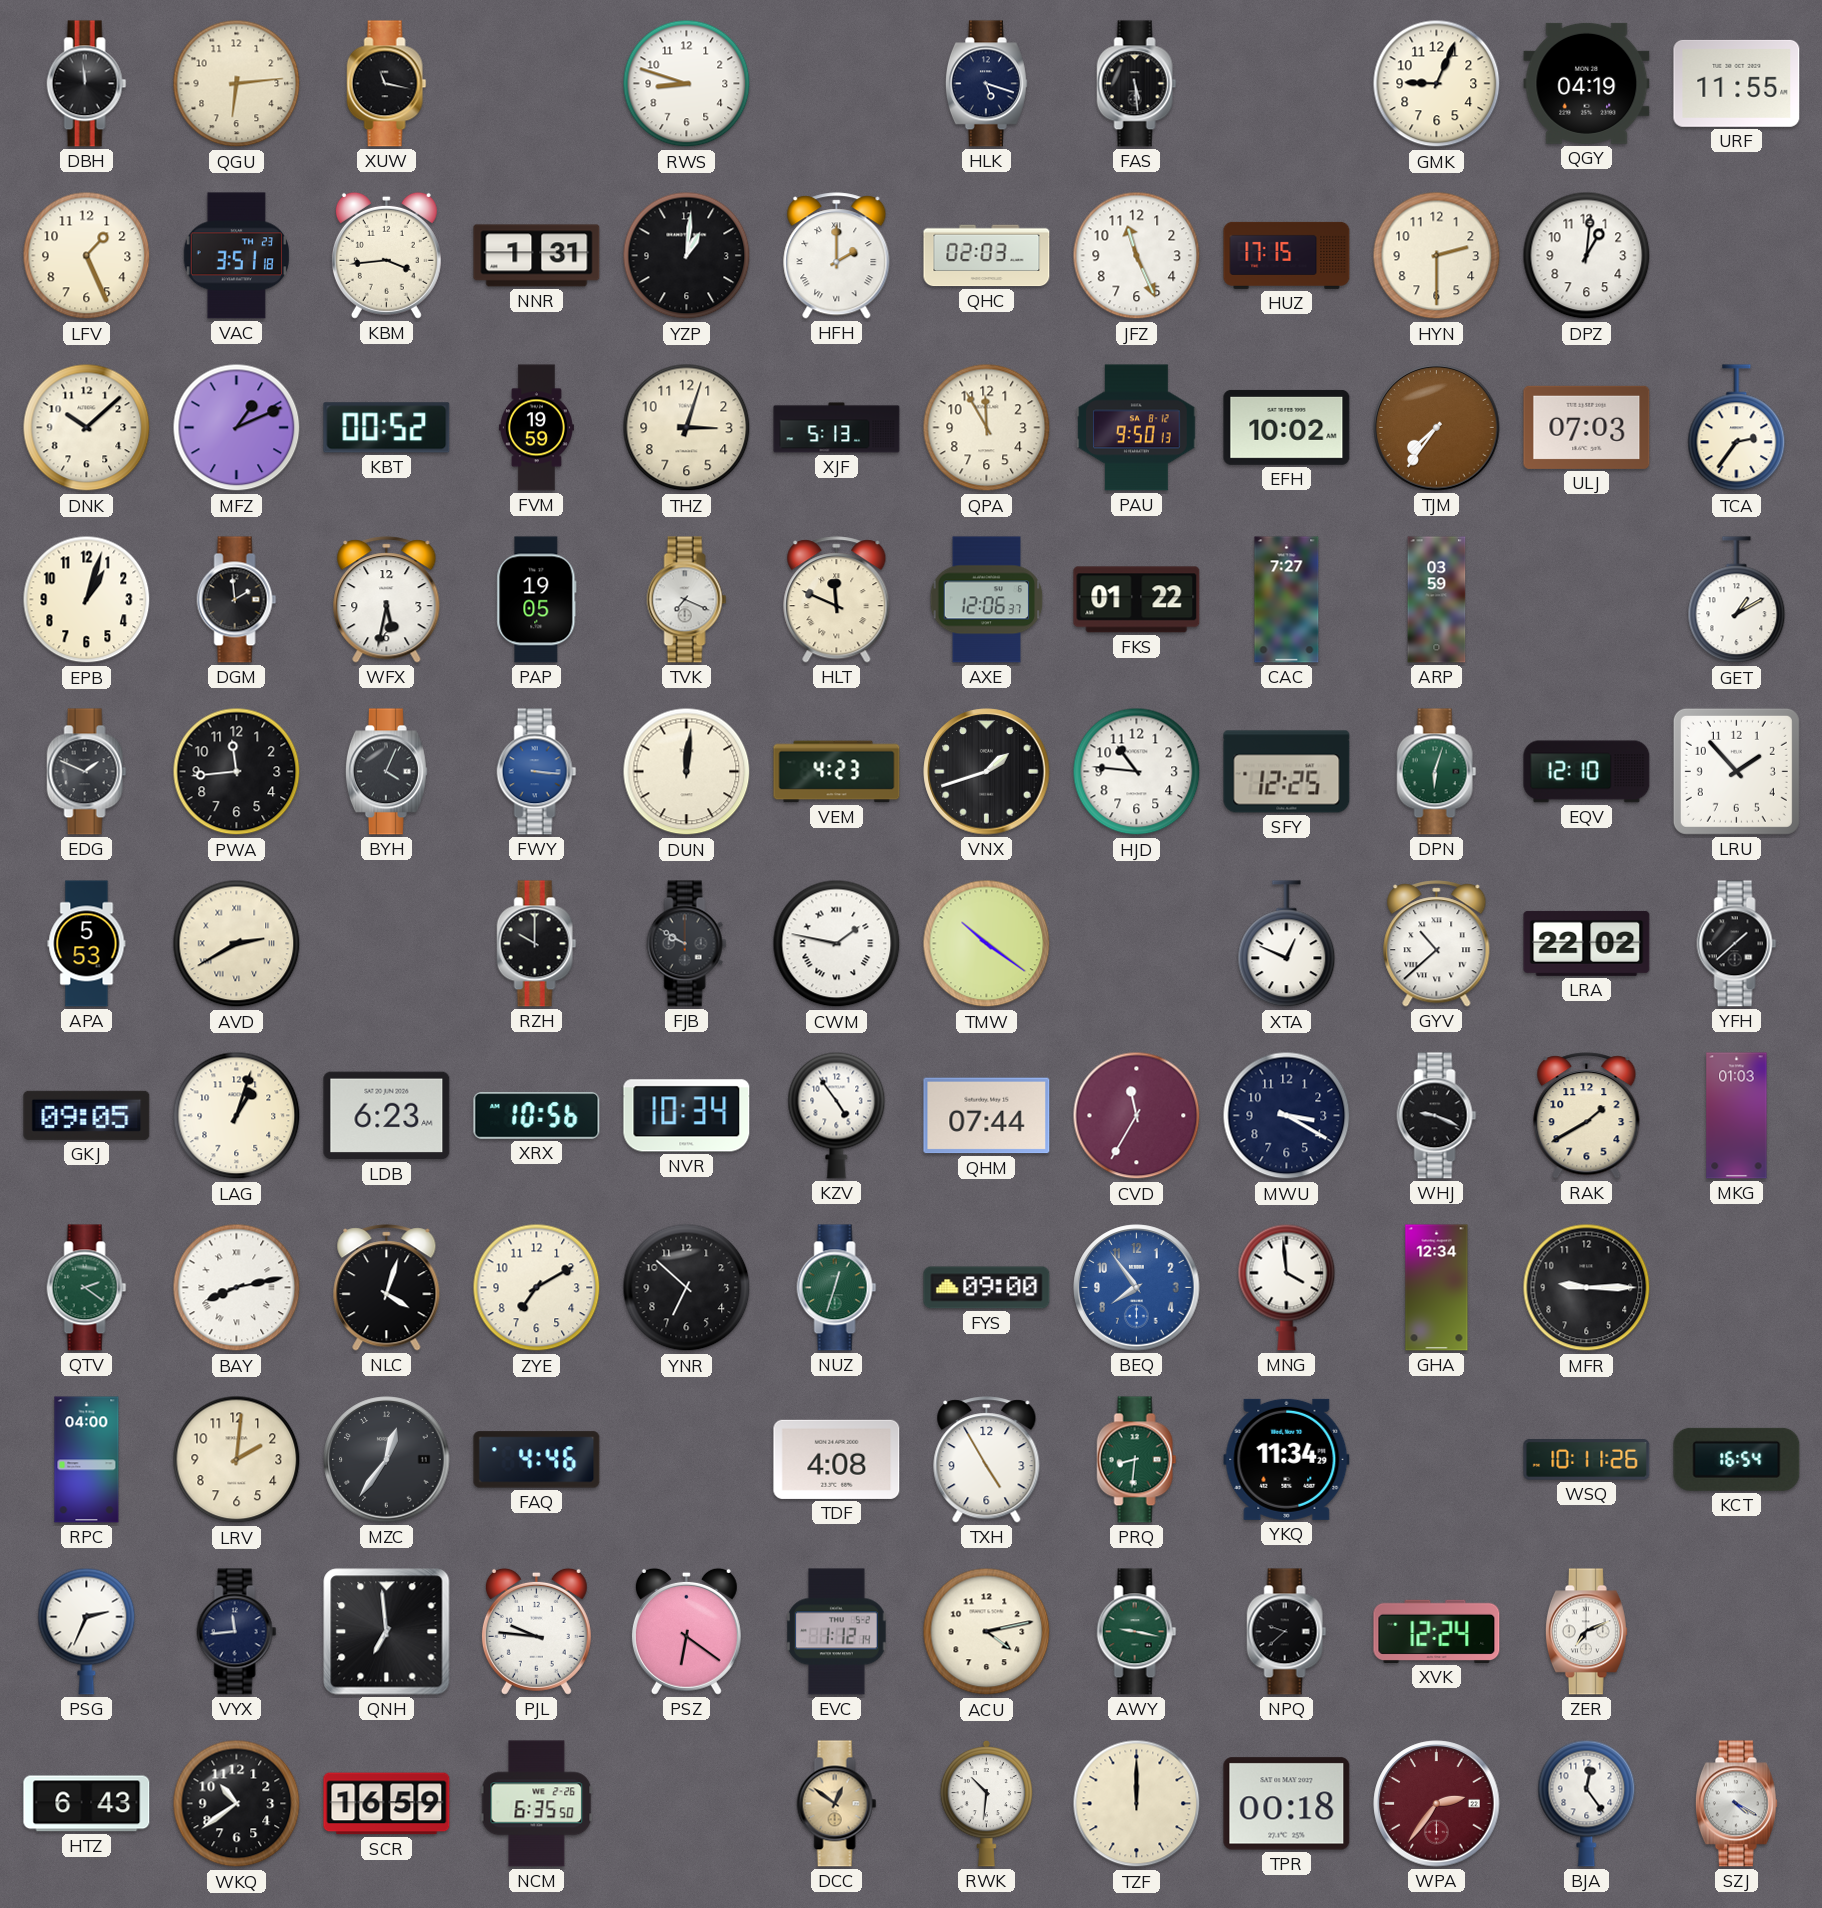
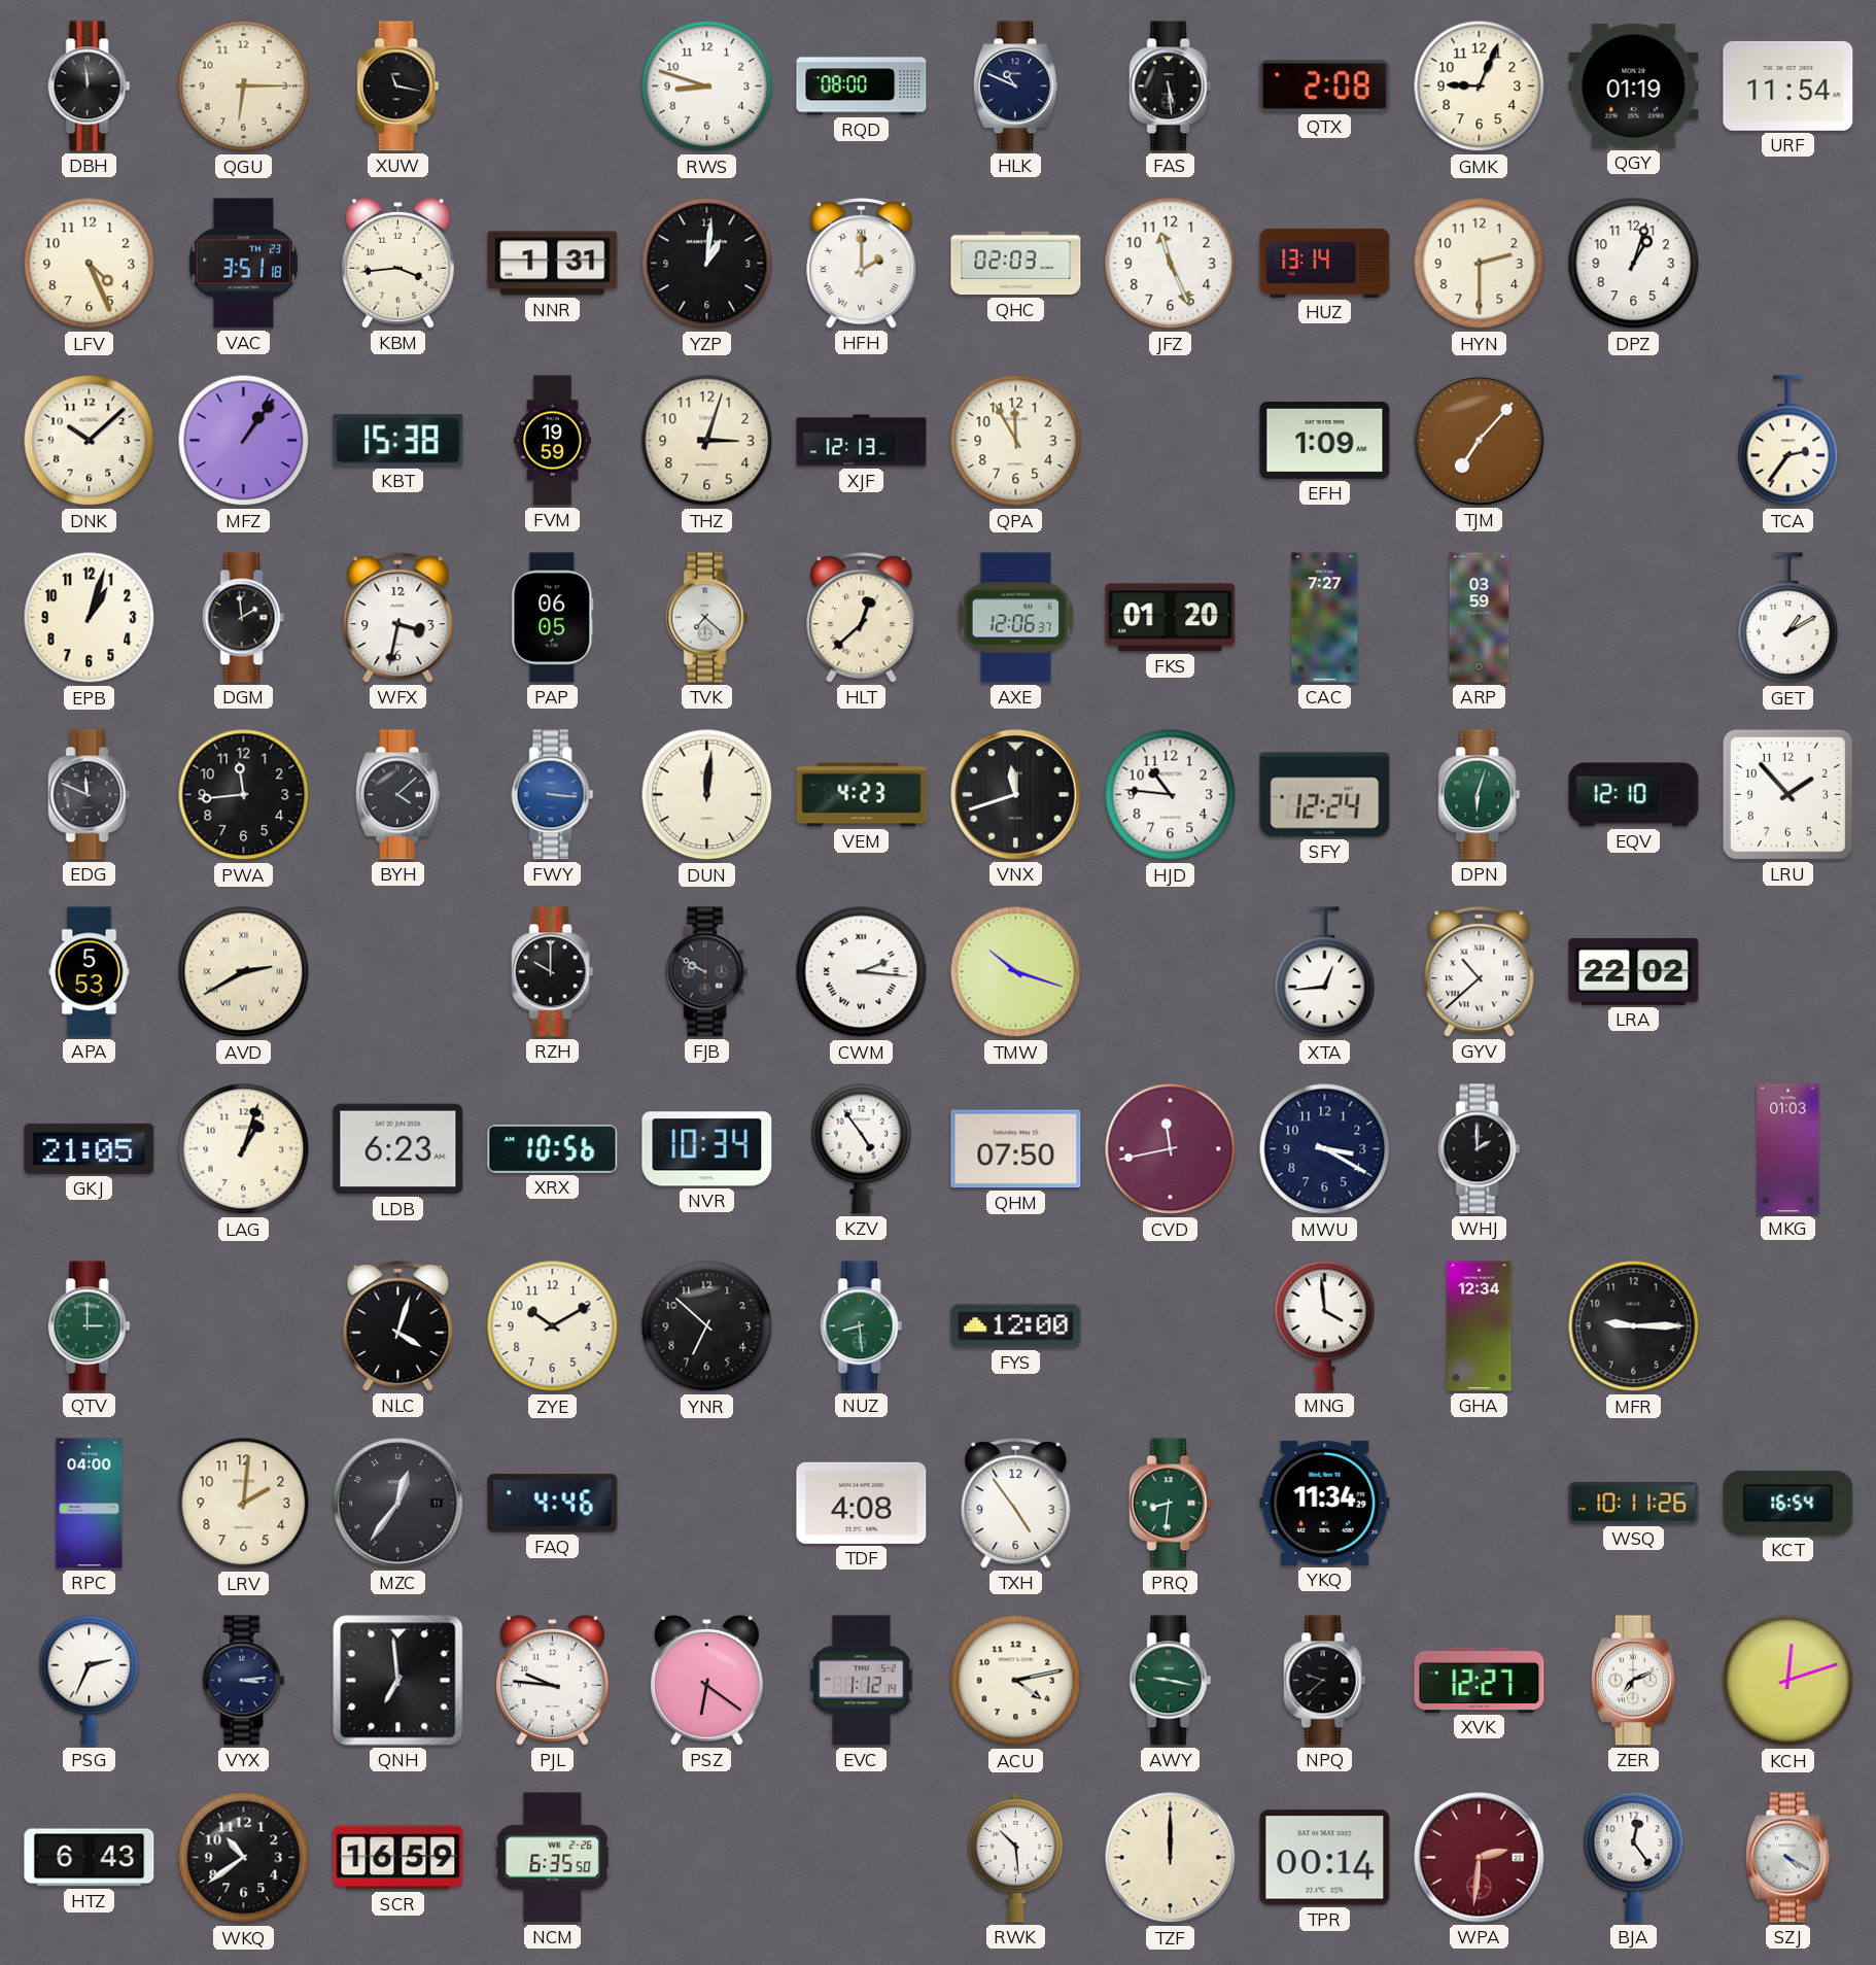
QGU: 6:14 -> 6:15 (244, 87)
RQD: none -> 08:00 (862, 87)
HLK: 5:18 -> 10:49 (1015, 87)
QTX: none -> 2:08 (1325, 87)
QGY: 04:19 -> 01:19 (1634, 85)
URF: 11:55 -> 11:54 (1788, 85)
LFV: 1:26 -> 4:26 (90, 264)
HUZ: 17:15 -> 13:14 (1325, 263)
DPZ: 1:01 -> 1:03 (1634, 264)
MFZ: 1:11 -> 1:06 (244, 441)
KBT: 00:52 -> 15:38 (398, 441)
XJF: 5:13 -> 12:13 (862, 441)
PAU: 9:50 -> none (1137, 428)
EFH: 10:02 -> 1:09 (1325, 440)
TJM: 7:36 -> 7:07 (1480, 441)
ULJ: 07:03 -> none (1587, 427)
WFX: 5:32 -> 3:32 (398, 618)
PAP: 19:05 -> 06:05 (553, 618)
TVK: 7:19 -> 7:22 (707, 618)
HLT: 11:49 -> 12:38 (862, 618)
FKS: 01:22 -> 01:20 (1171, 618)
EDG: 1:49 -> 11:49 (90, 795)
BYH: 4:04 -> 4:08 (397, 795)
VNX: 1:42 -> 11:42 (1016, 795)
SFY: 12:25 -> 12:24 (1325, 795)
CWM: 1:47 -> 2:16 (862, 972)
TMW: 10:21 -> 10:18 (1016, 972)
XTA: 12:49 -> 12:44 (1325, 972)
YFH: 1:38 -> none (1737, 944)
GKJ: 09:05 -> 21:05 (90, 1148)
QHM: 07:44 -> 07:50 (1016, 1149)
CVD: 11:35 -> 11:43 (1171, 1149)
WHJ: 9:19 -> 2:00 (1480, 1149)
RAK: 1:40 -> none (1587, 1116)
QTV: 2:21 -> 3:00 (90, 1326)
BAY: 8:13 -> none (237, 1288)
ZYE: 7:10 -> 10:10 (553, 1326)
NUZ: 12:33 -> 8:29 (862, 1326)
FYS: 09:00 -> 12:00 (1016, 1326)
BEQ: 7:54 -> none (1137, 1288)
TXH: 4:55 -> 4:54 (1016, 1504)
VYX: 11:44 -> 3:14 (244, 1681)
XVK: 12:24 -> 12:27 (1480, 1680)
KCH: none -> 12:12 (1788, 1681)
DCC: 12:51 -> none (837, 1804)
RWK: 10:31 -> 10:29 (1015, 1857)
TPR: 00:18 -> 00:14 (1325, 1858)
WPA: 2:36 -> 2:31 (1480, 1858)
